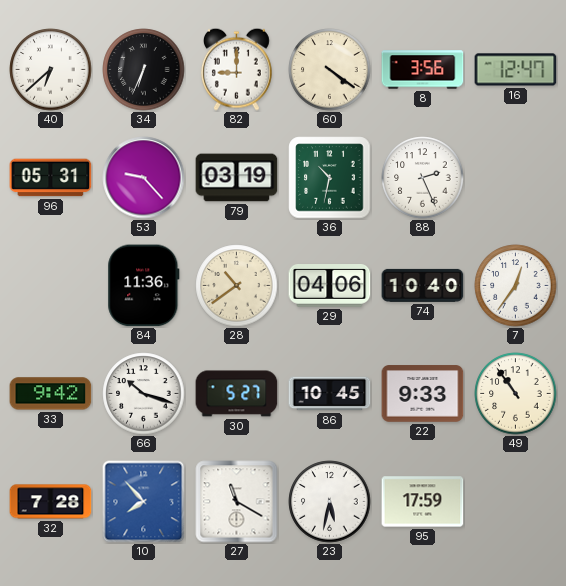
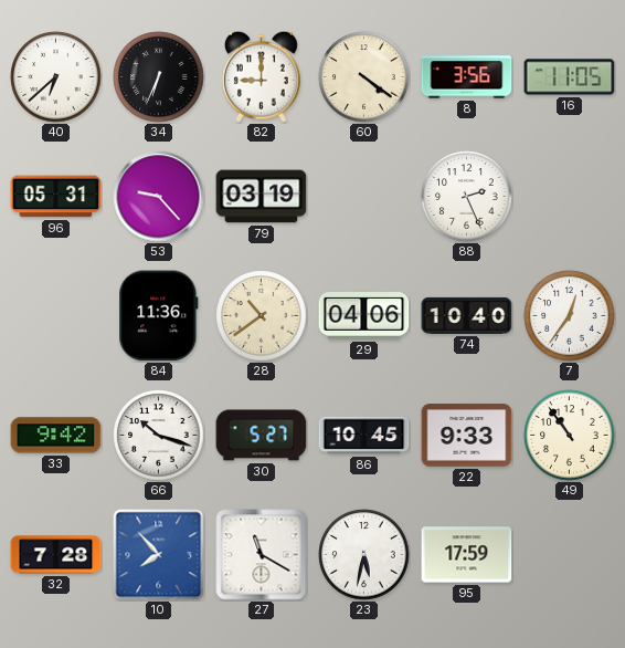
16: 12:47 -> 11:05 (570, 77)
36: 10:32 -> none (330, 178)
